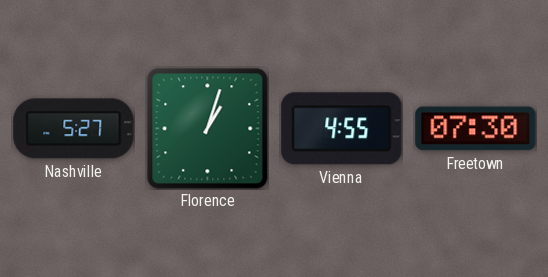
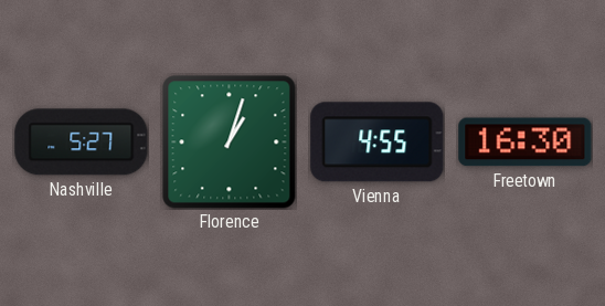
Freetown: 07:30 -> 16:30 (526, 143)
